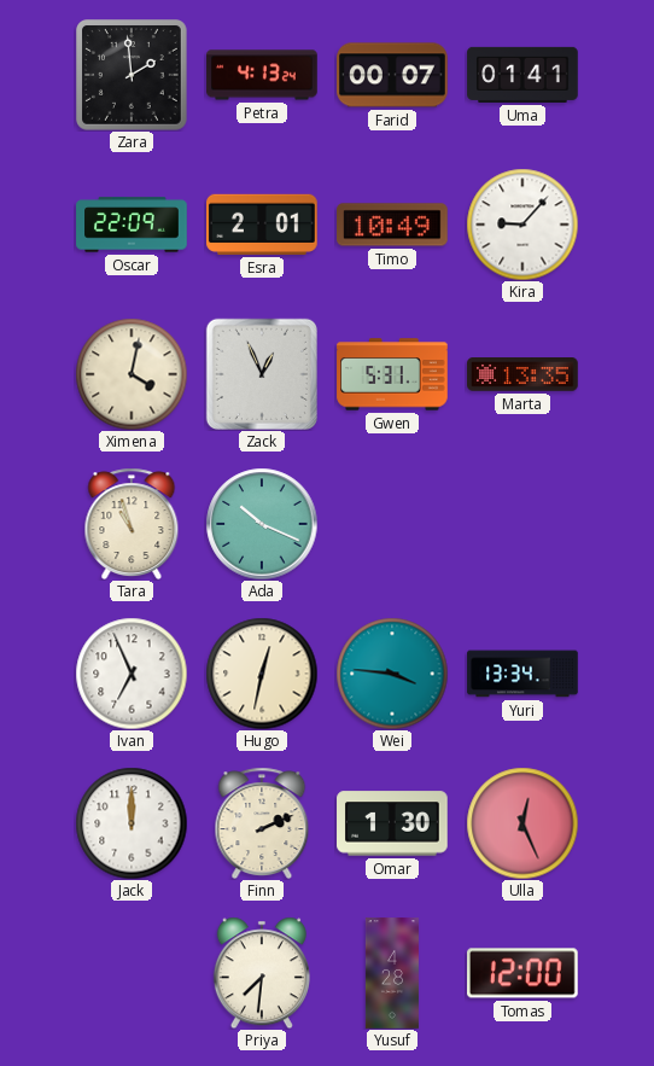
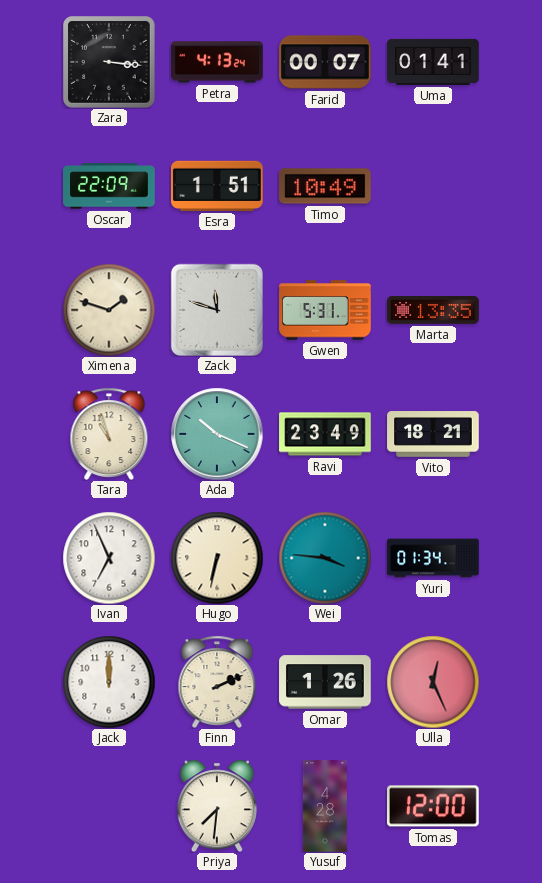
Zara: 1:59 -> 3:16 (110, 63)
Esra: 2:01 -> 1:51 (218, 186)
Kira: 9:07 -> none (522, 225)
Ximena: 4:02 -> 1:48 (109, 310)
Zack: 12:56 -> 11:48 (217, 310)
Ravi: none -> 23:49 (325, 434)
Vito: none -> 18:21 (433, 434)
Hugo: 12:32 -> 6:32 (217, 558)
Yuri: 13:34 -> 01:34 (433, 558)
Omar: 1:30 -> 1:26 (325, 682)
